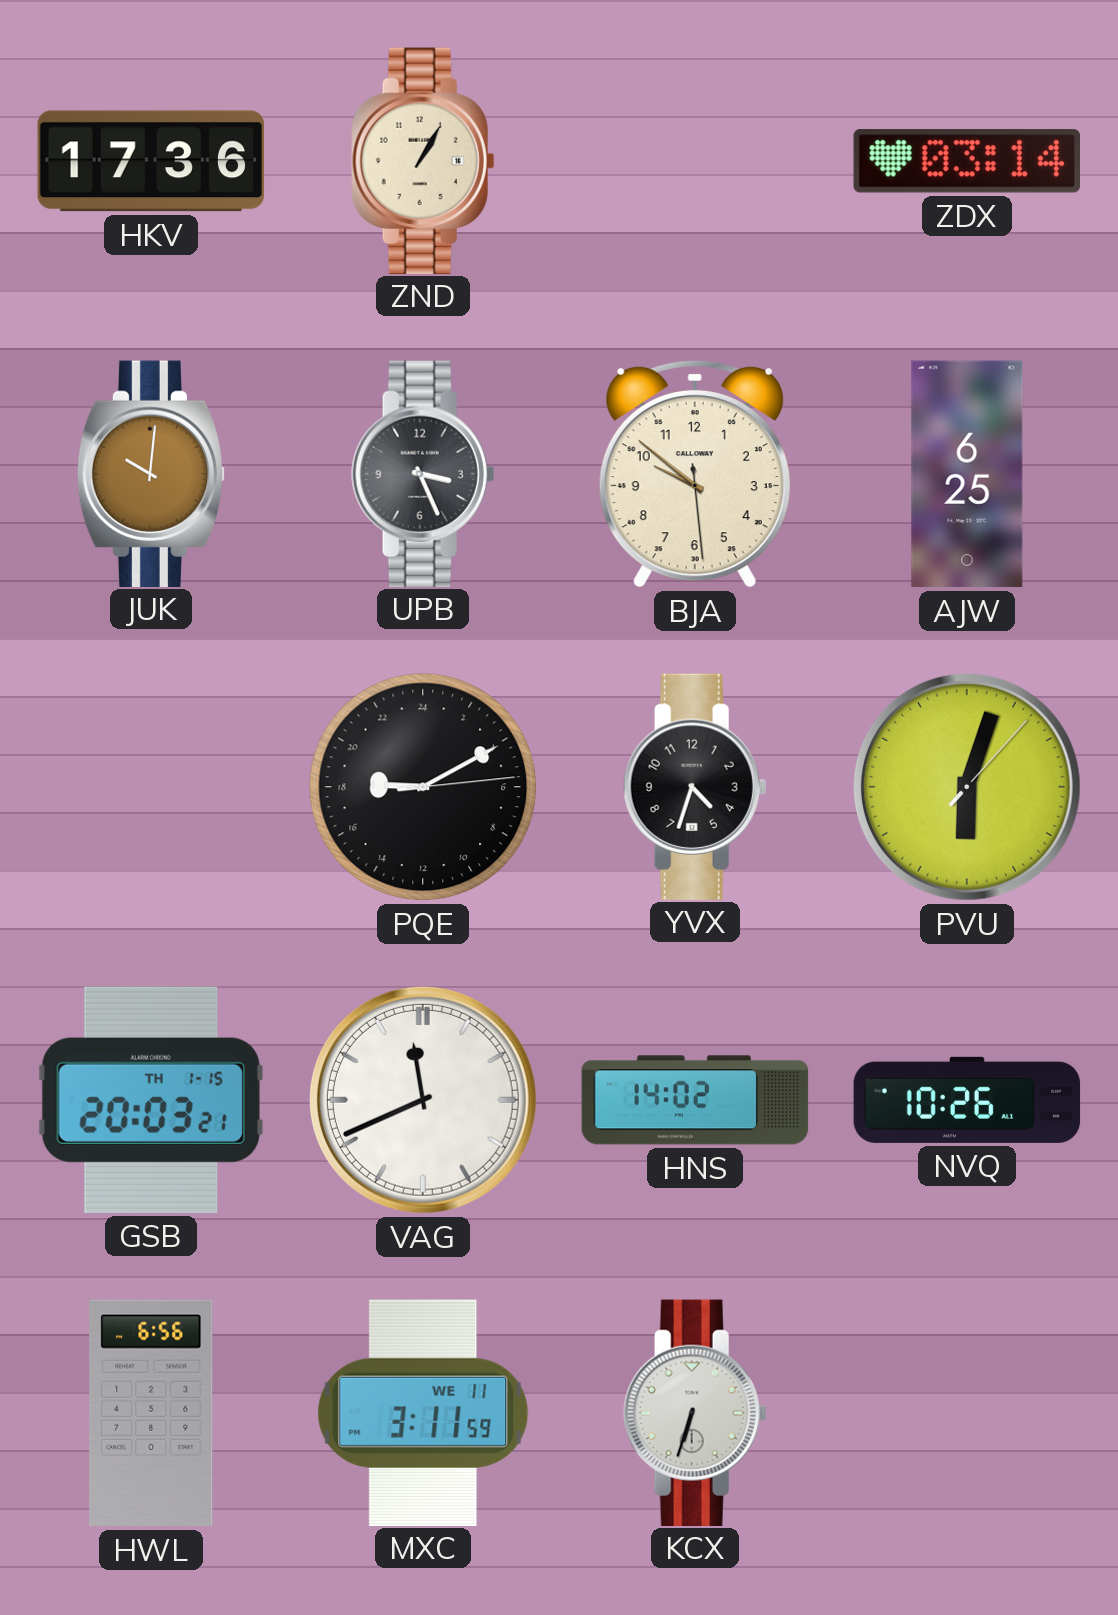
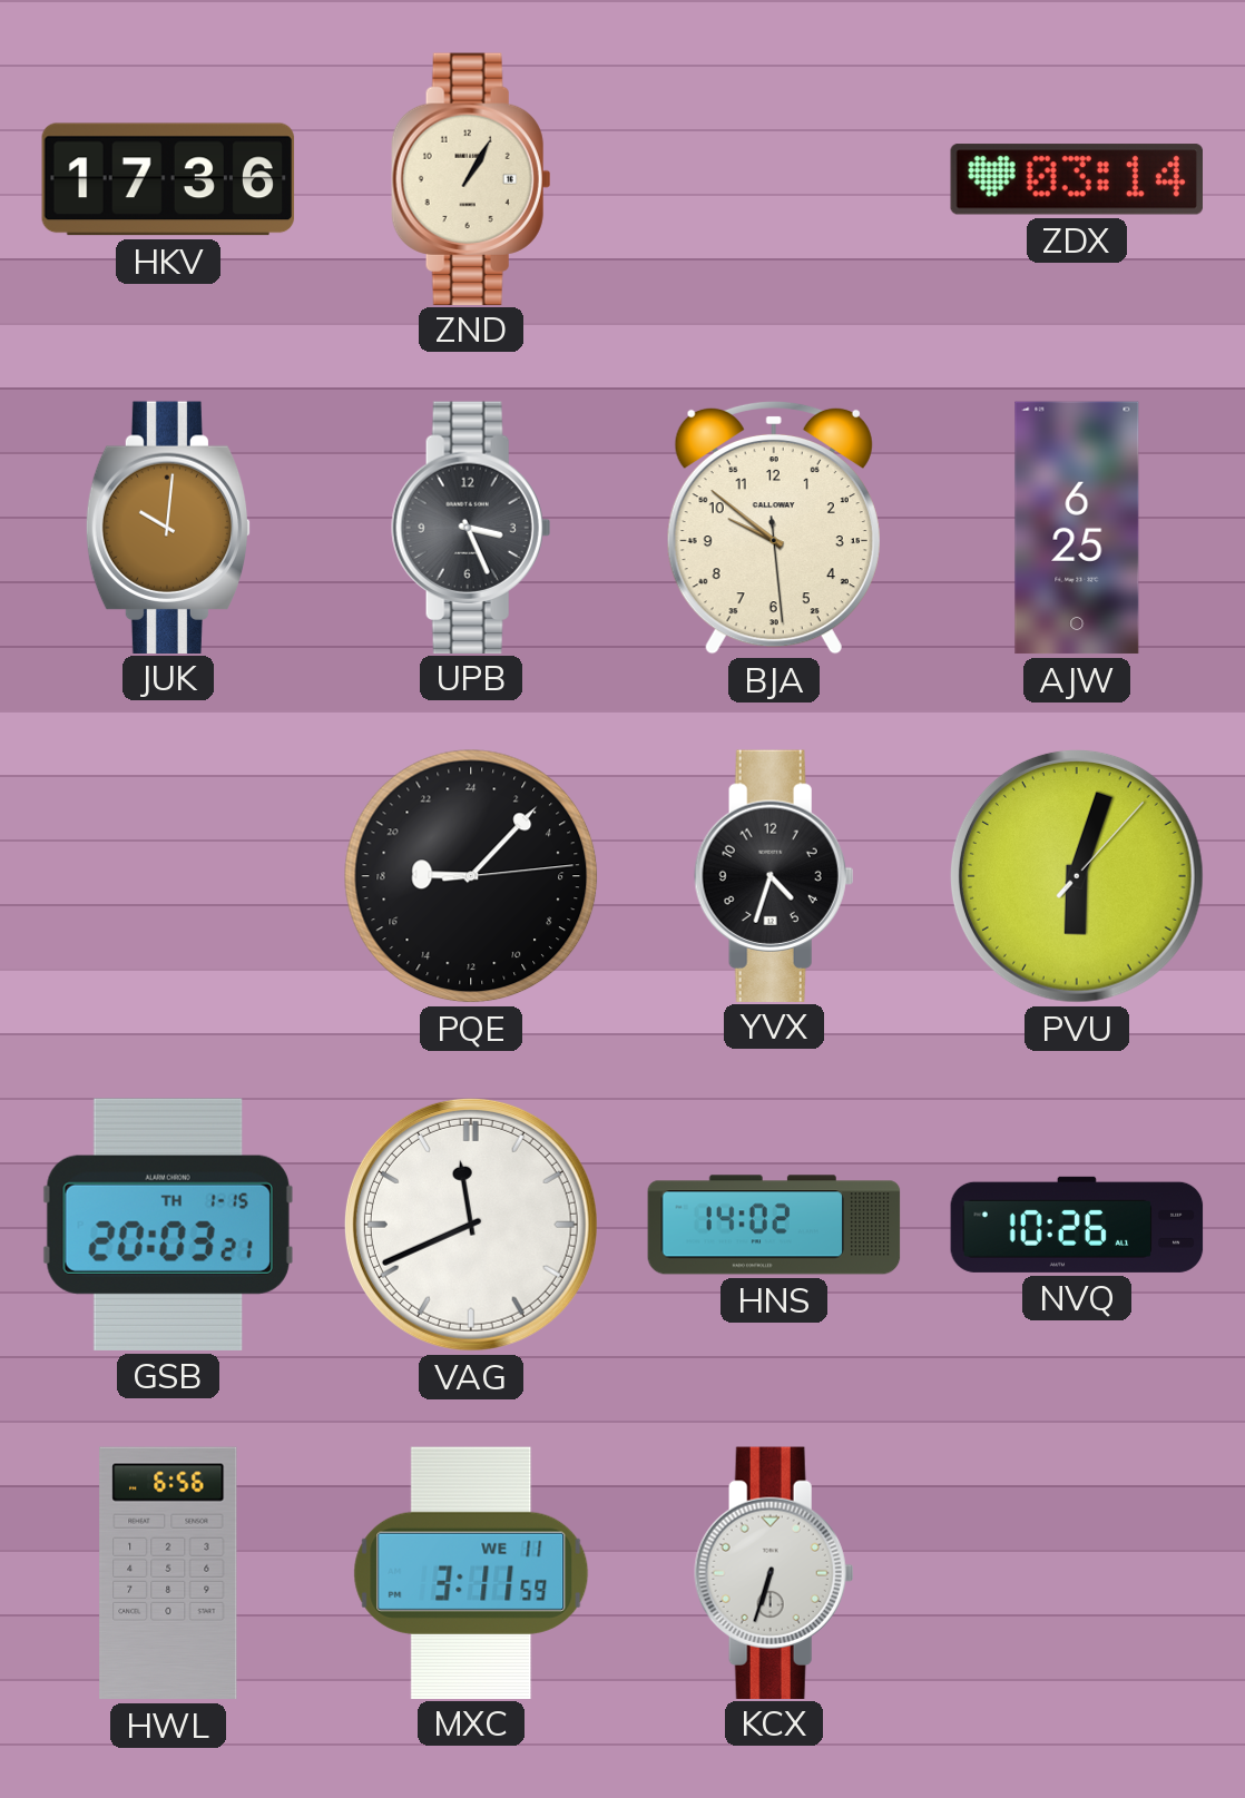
PQE: 18:10 -> 18:07 (471, 876)
